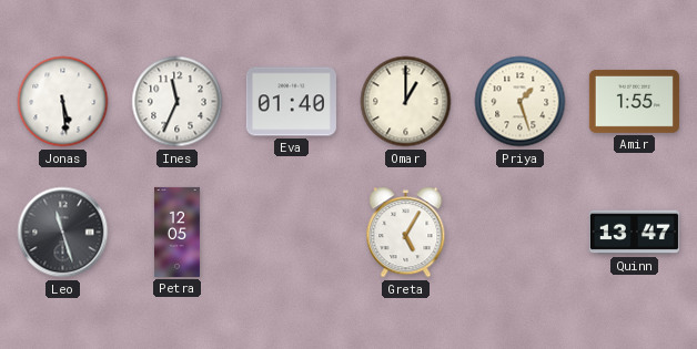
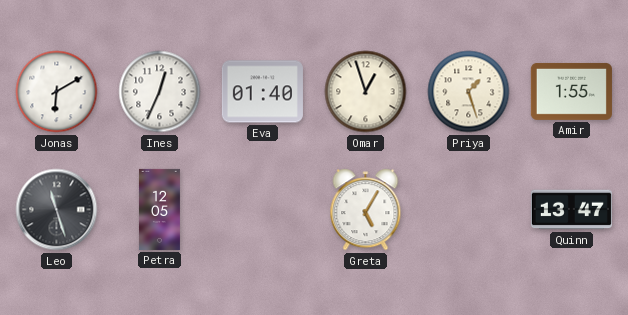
Jonas: 5:29 -> 6:10 (57, 92)
Ines: 11:34 -> 12:34 (160, 92)
Omar: 1:00 -> 12:57 (366, 92)
